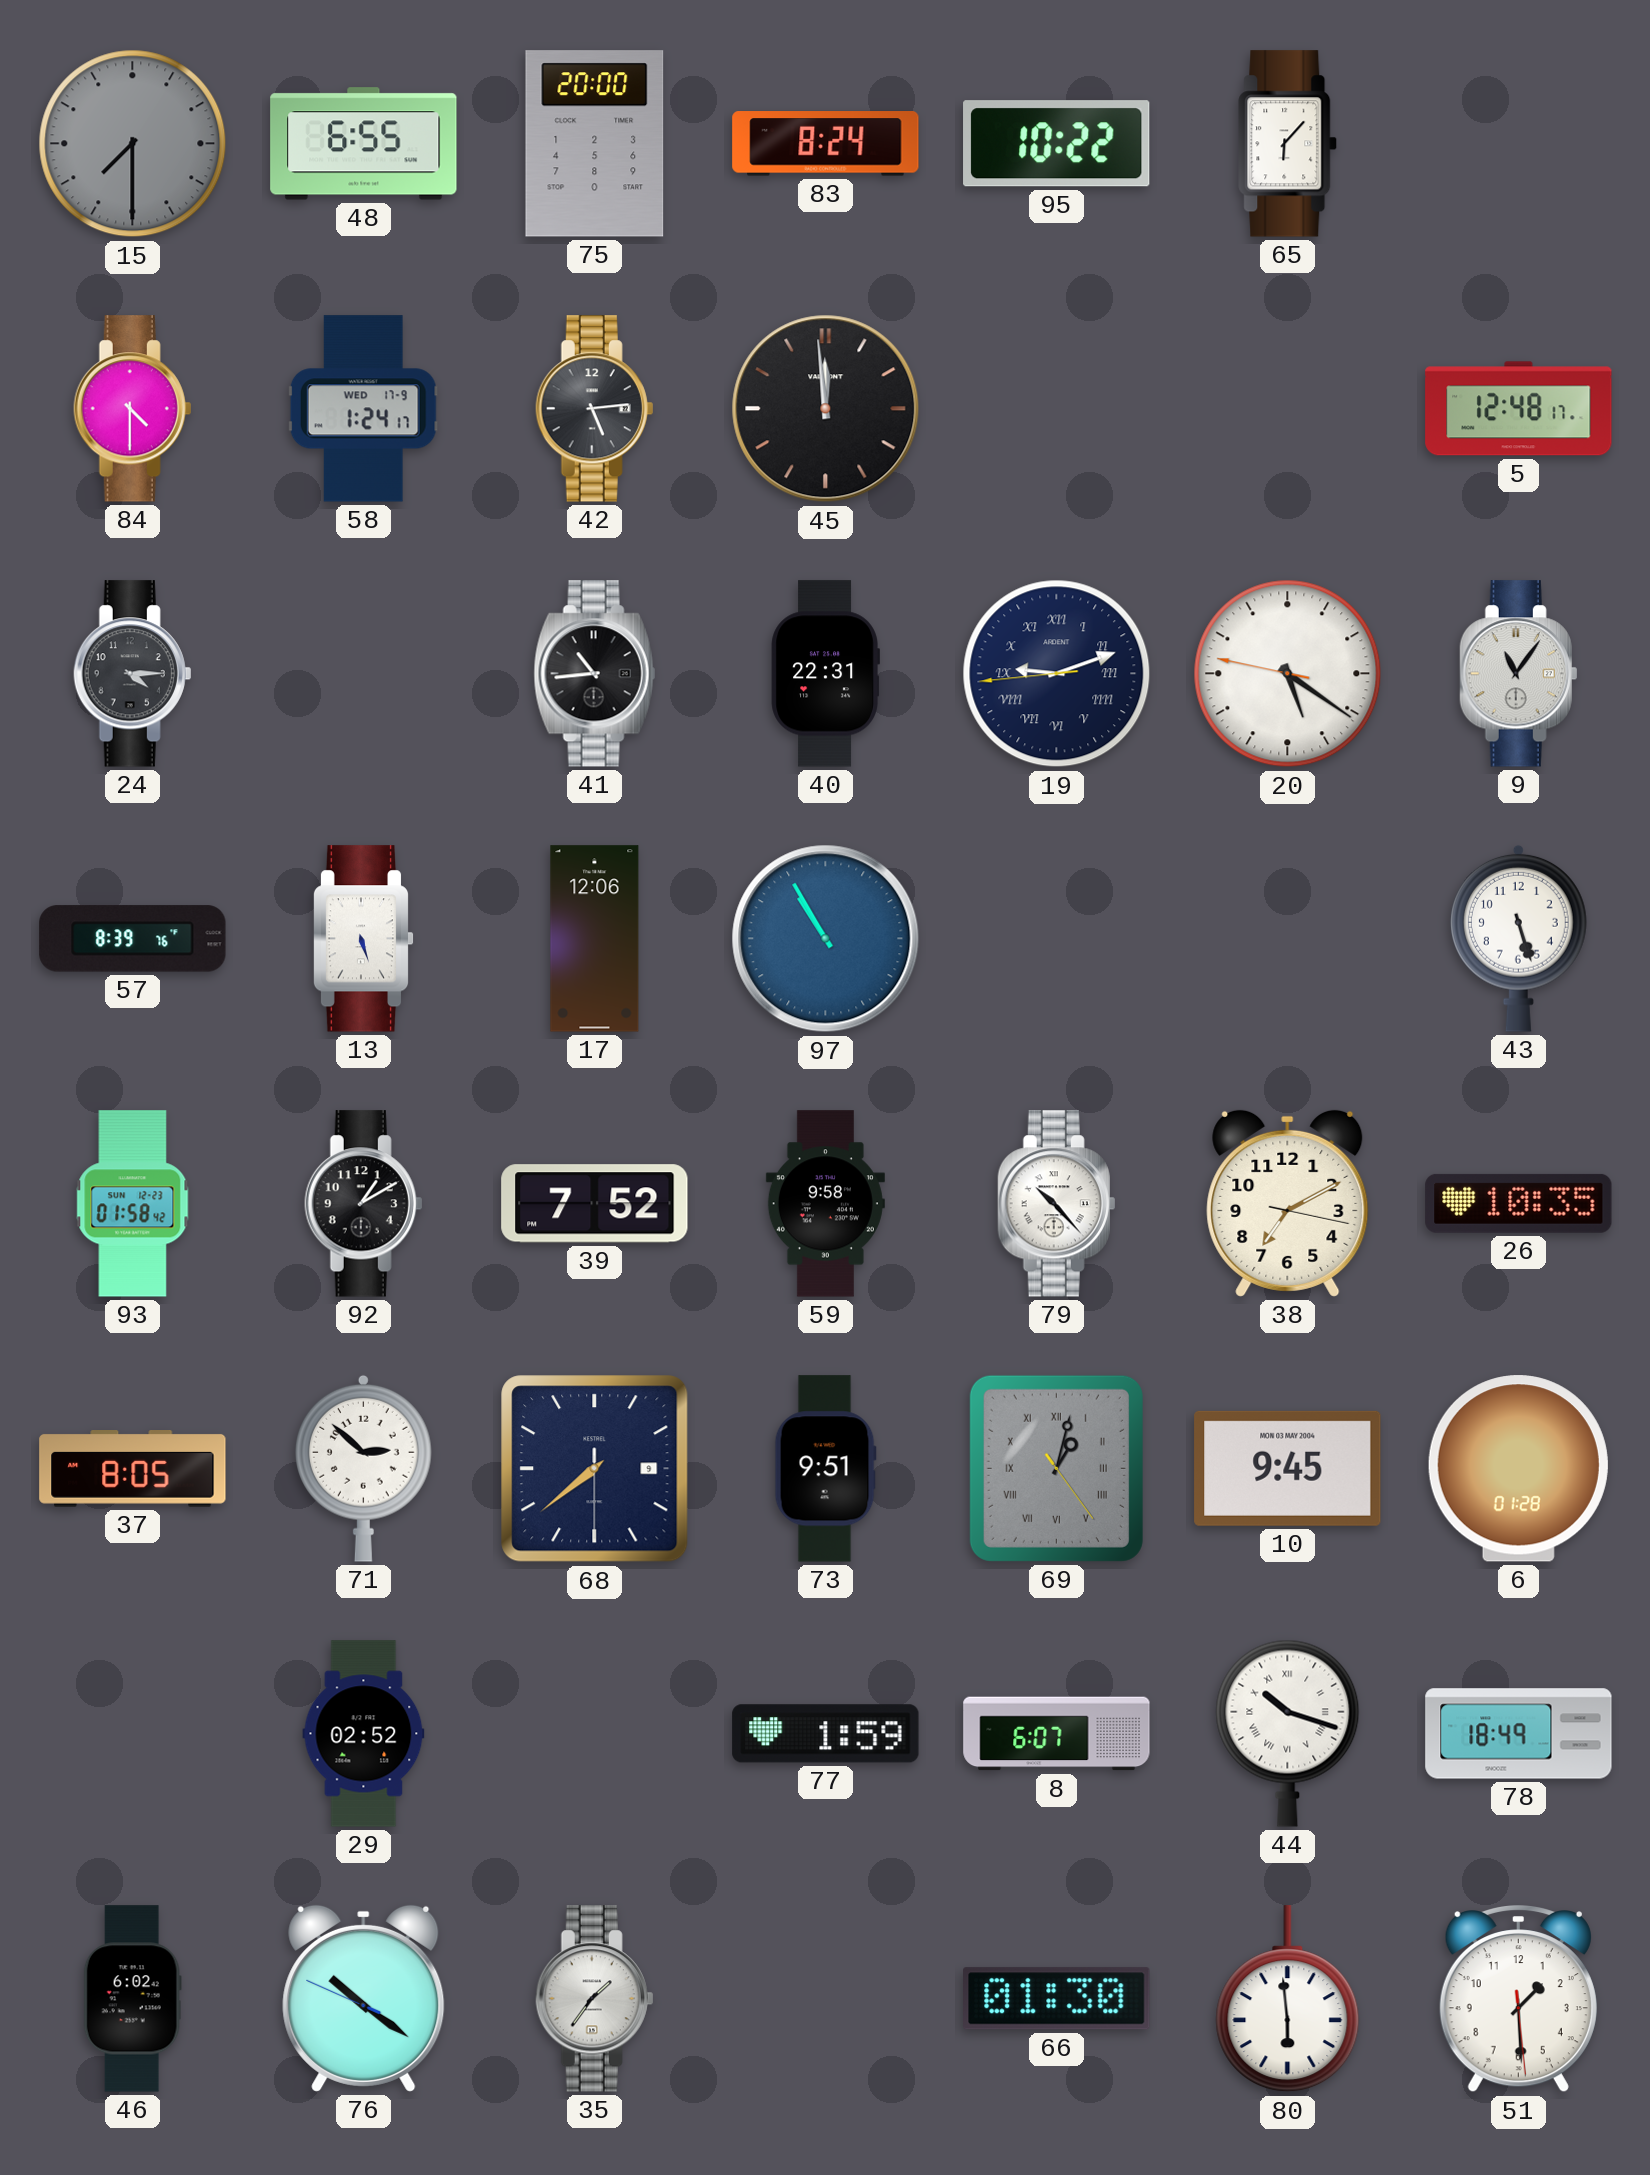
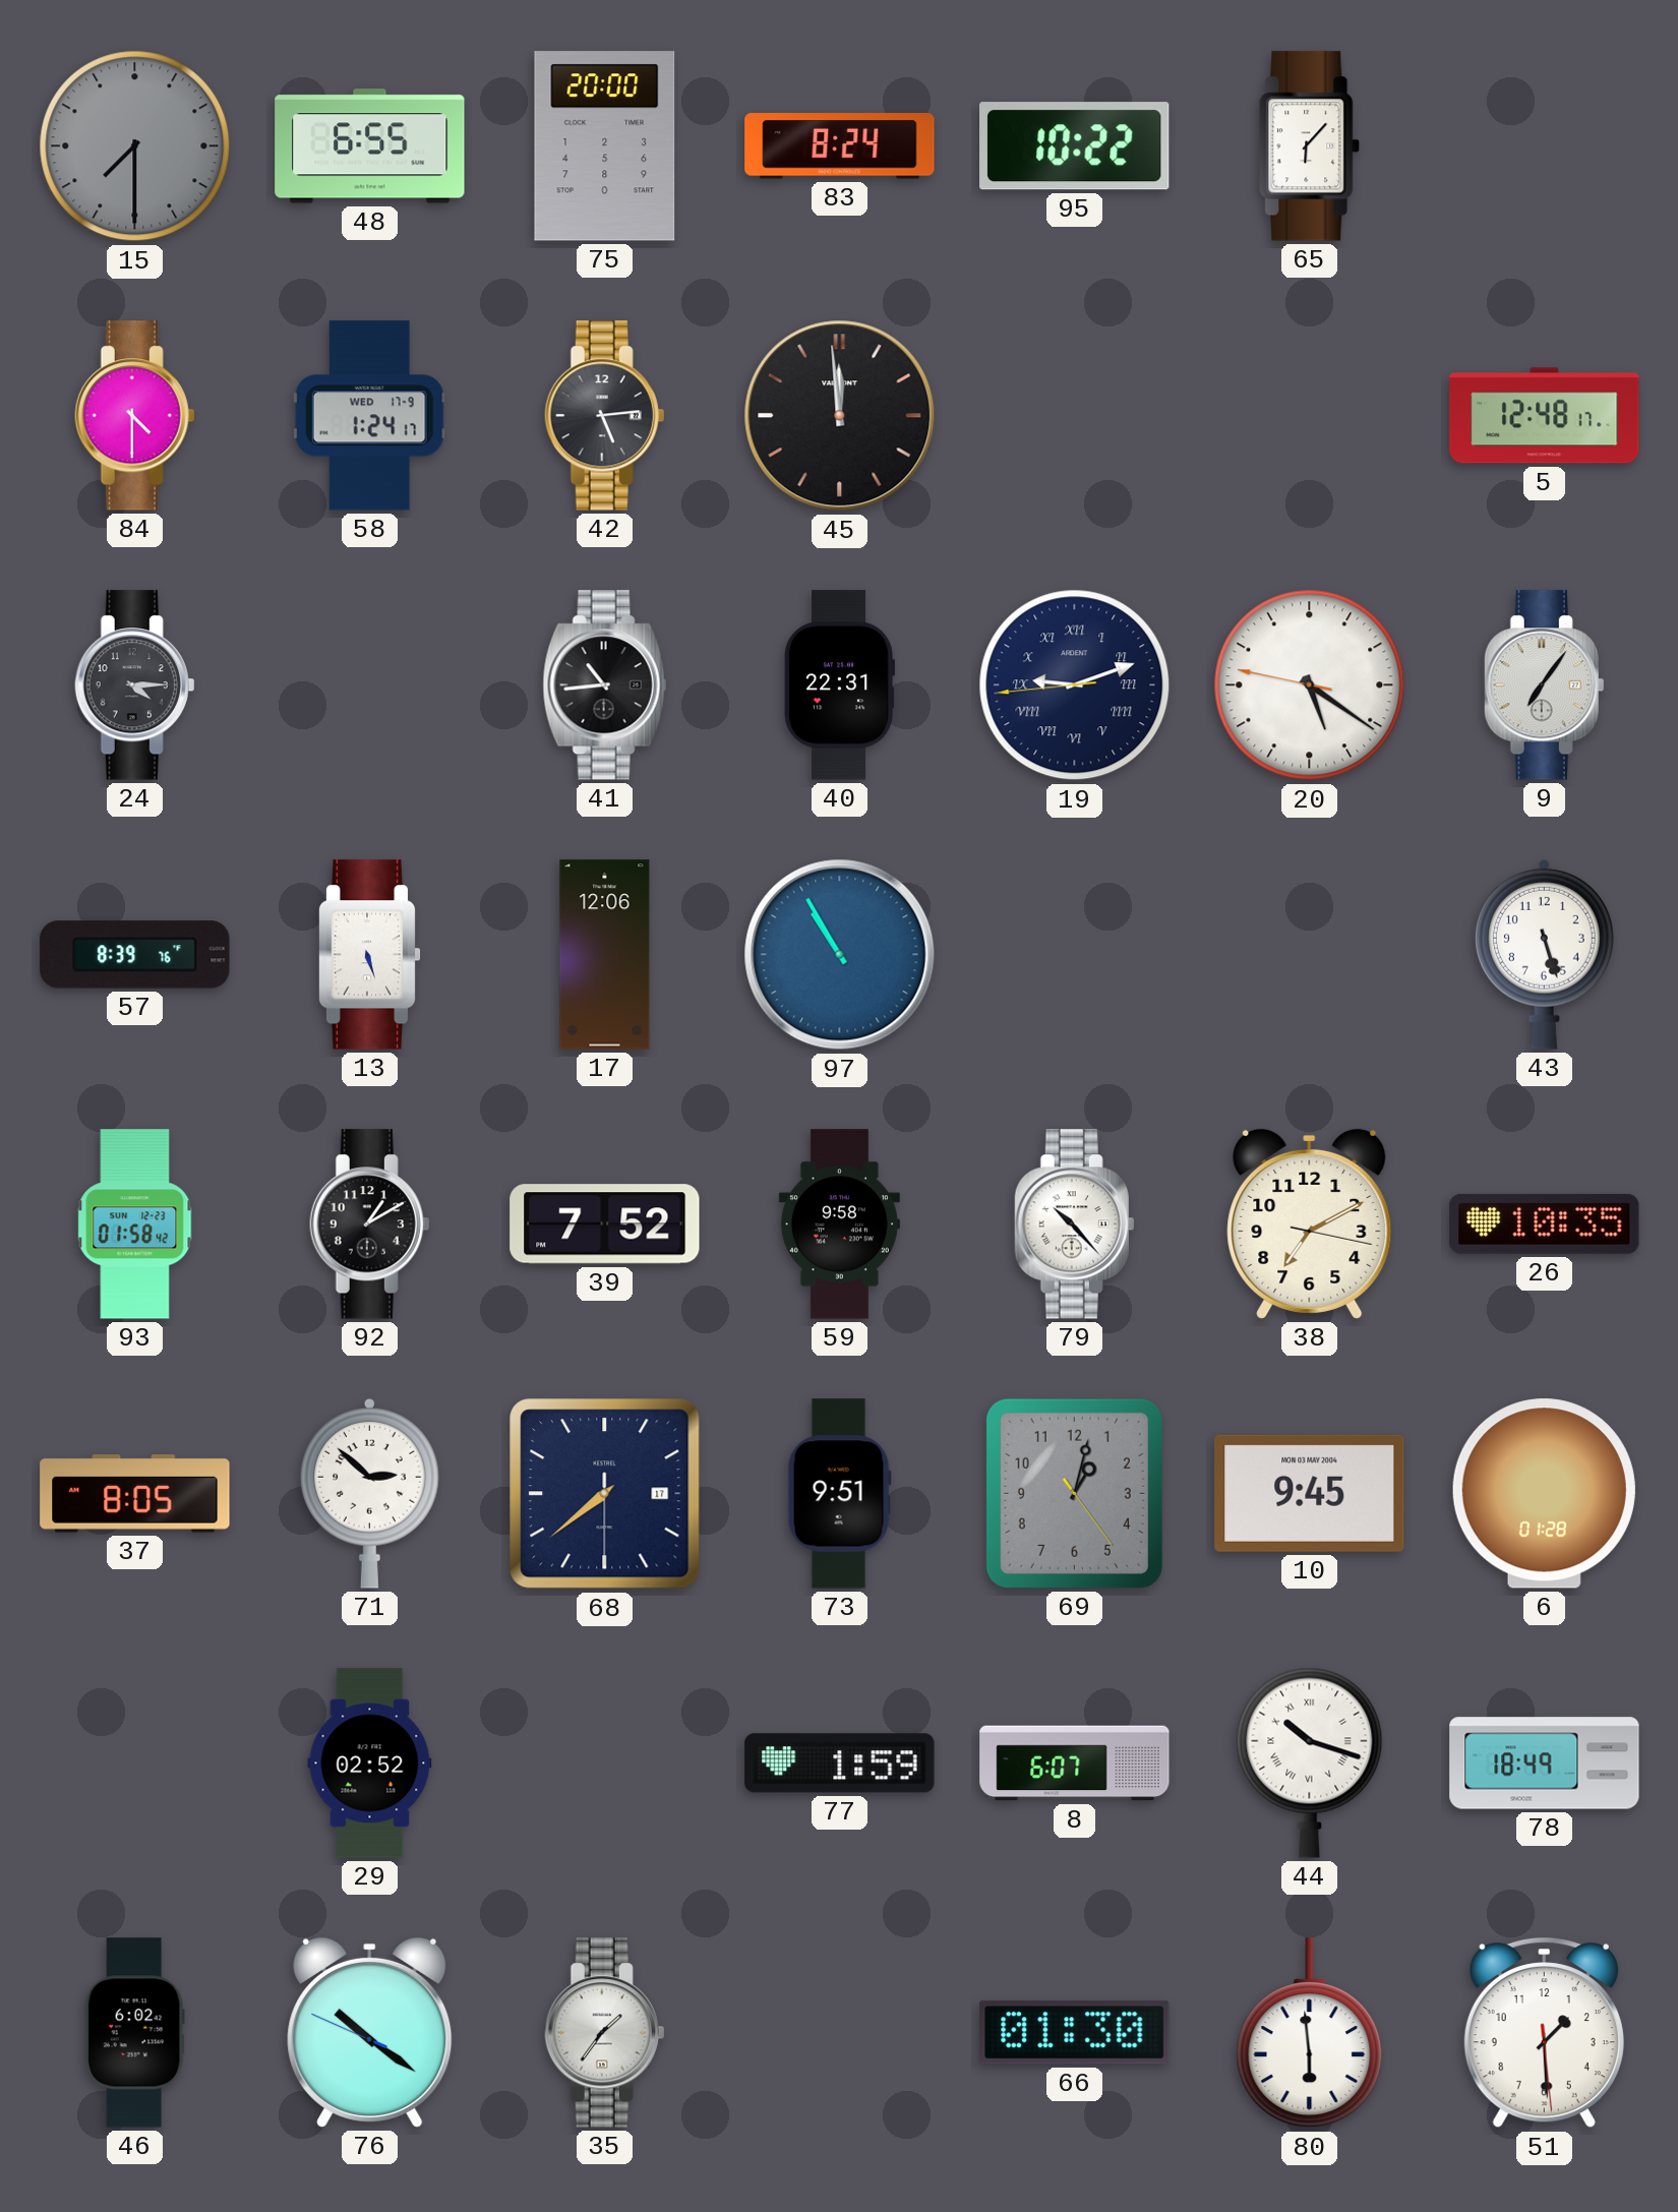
9: 11:06 -> 7:06 (1545, 685)
68 date: 9 -> 17 (605, 1494)
69 numerals: Roman -> Arabic (1074, 1493)
